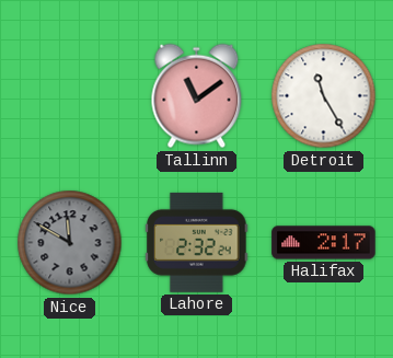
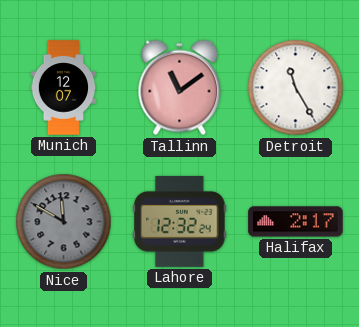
Munich: none -> 12:07 (64, 88)
Lahore: 2:32 -> 12:32 (180, 221)
